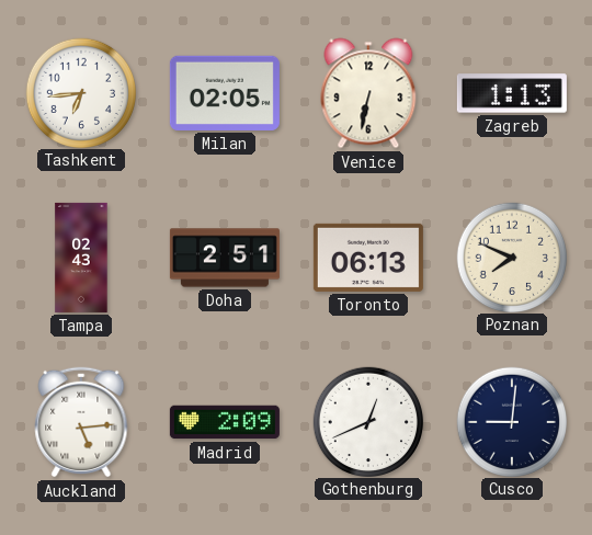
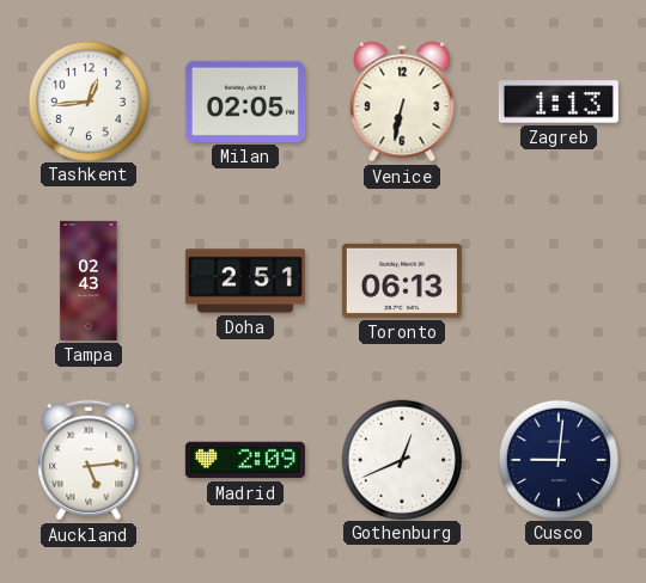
Tashkent: 6:44 -> 12:44 (87, 100)
Poznan: 7:49 -> none (511, 257)
